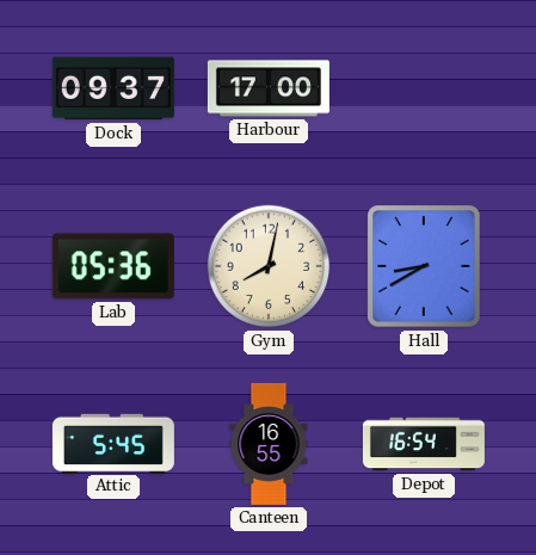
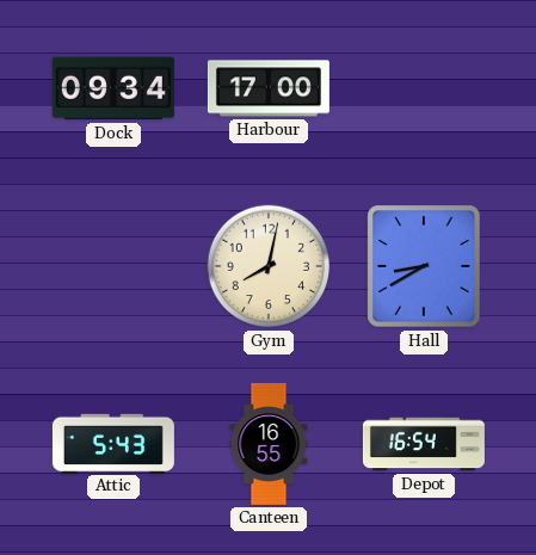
Dock: 09:37 -> 09:34 (113, 88)
Lab: 05:36 -> none (113, 266)
Attic: 5:45 -> 5:43 (113, 443)
